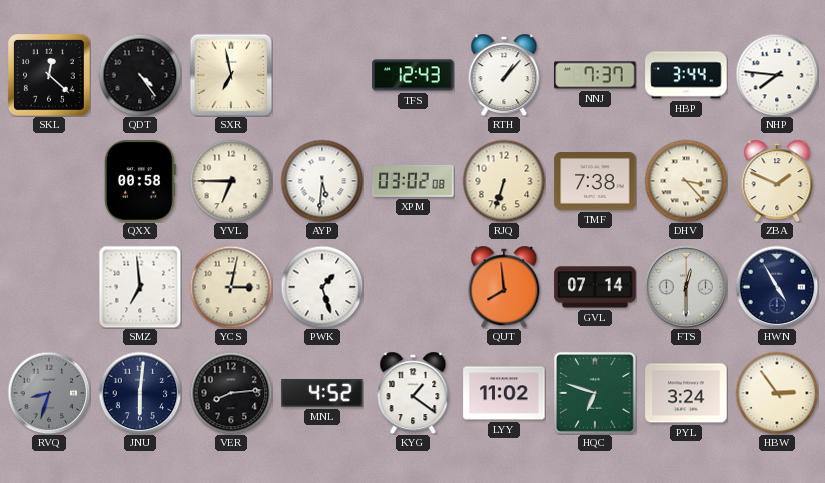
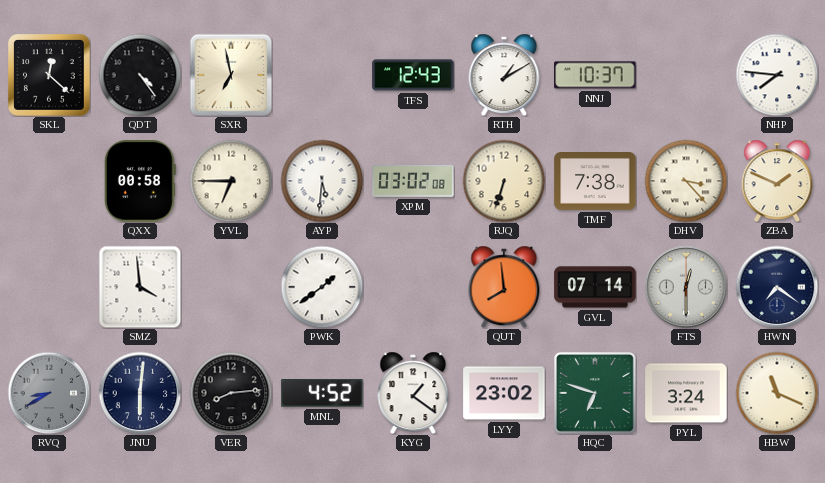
RTH: 1:07 -> 1:10 (504, 75)
NNJ: 7:37 -> 10:37 (595, 75)
HBP: 3:44 -> none (686, 75)
SMZ: 6:59 -> 3:59 (140, 287)
YCS: 3:02 -> none (231, 287)
PWK: 1:27 -> 1:39 (322, 287)
HWN: 4:55 -> 7:21 (777, 287)
RVQ: 8:33 -> 8:40 (49, 393)
LYY: 11:02 -> 23:02 (504, 393)
HBW: 2:54 -> 11:19 (777, 393)
